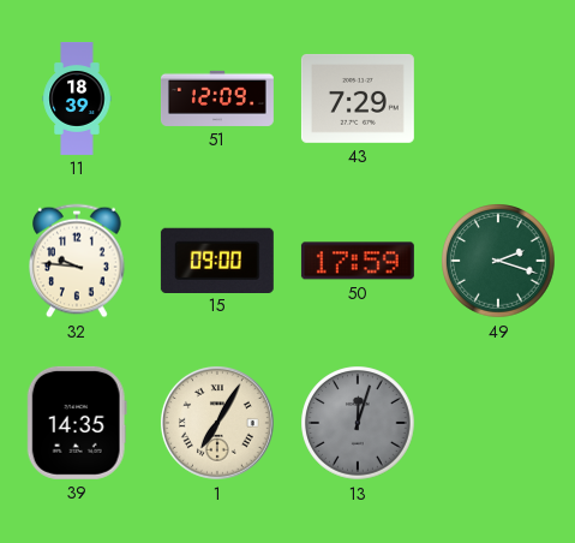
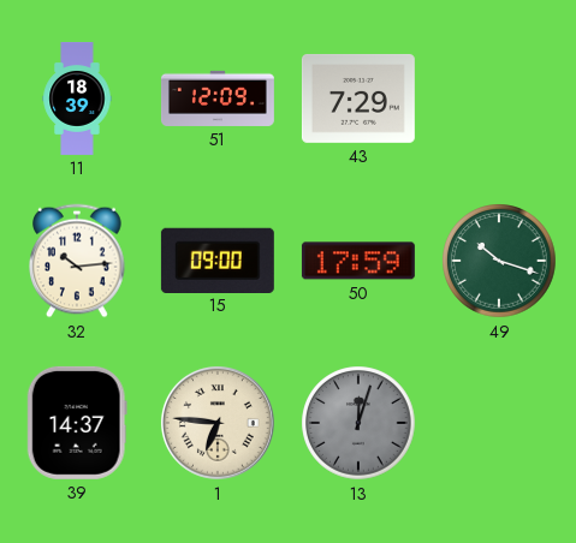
32: 9:46 -> 10:14 (77, 261)
49: 2:18 -> 10:18 (499, 261)
39: 14:35 -> 14:37 (77, 423)
1: 7:05 -> 6:46 (218, 423)
